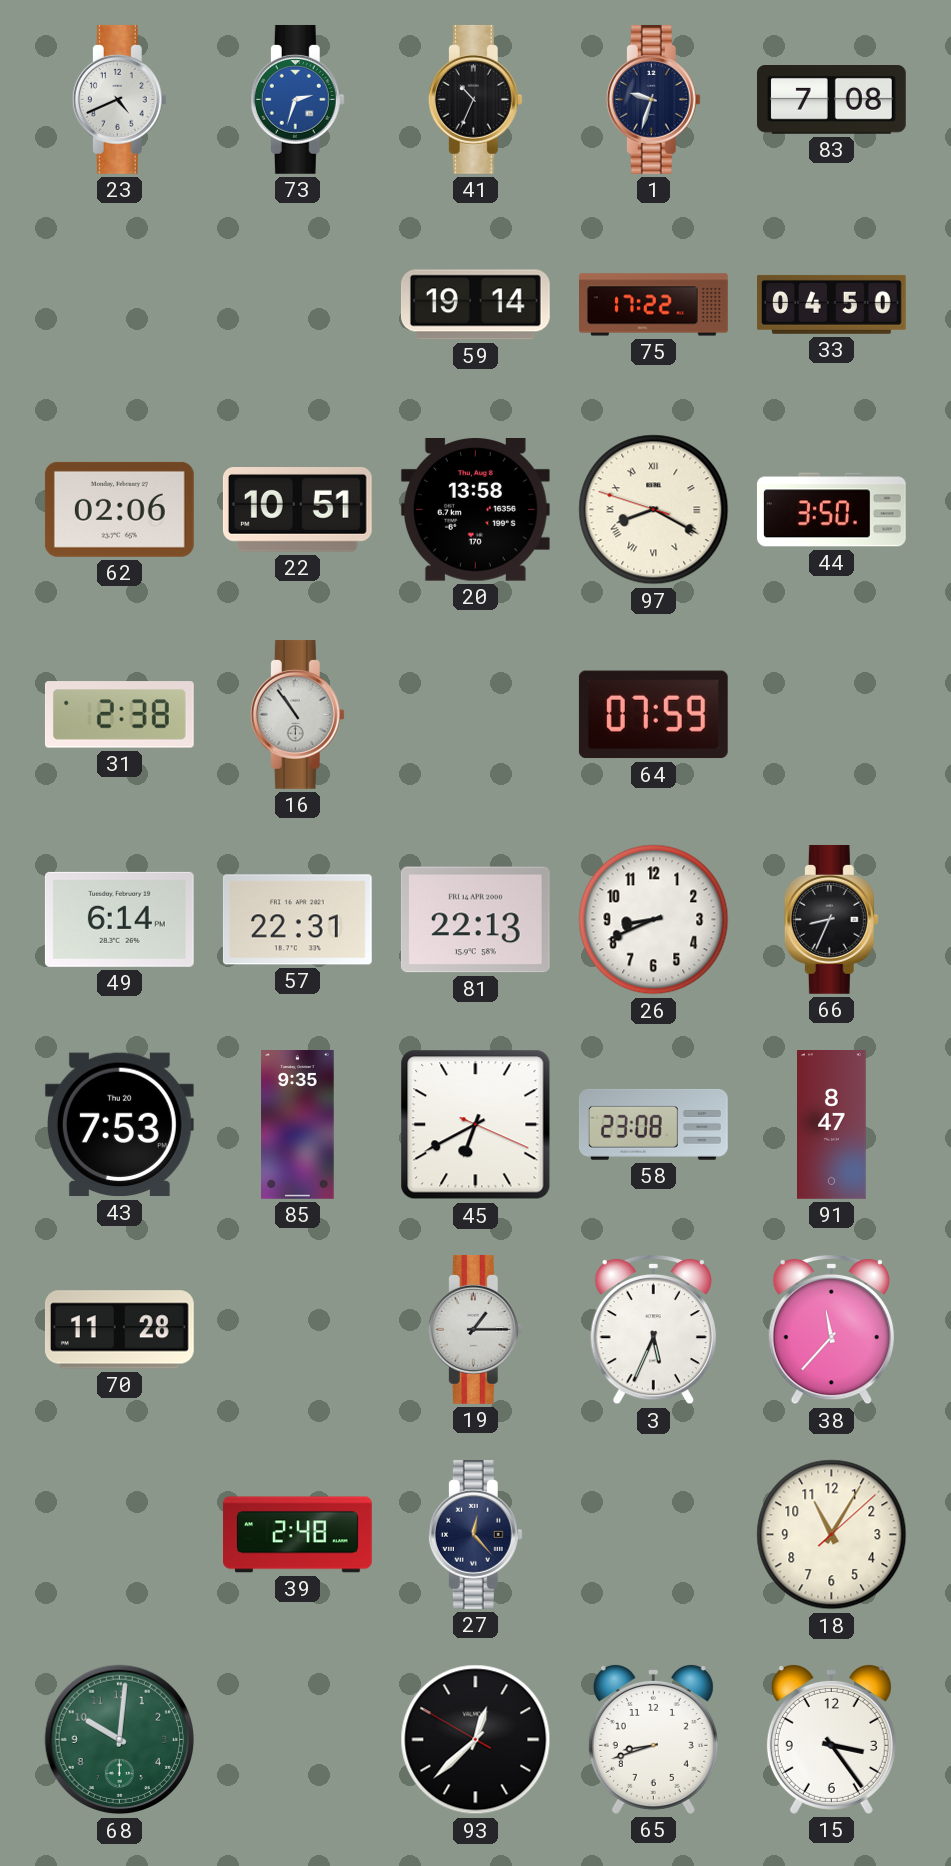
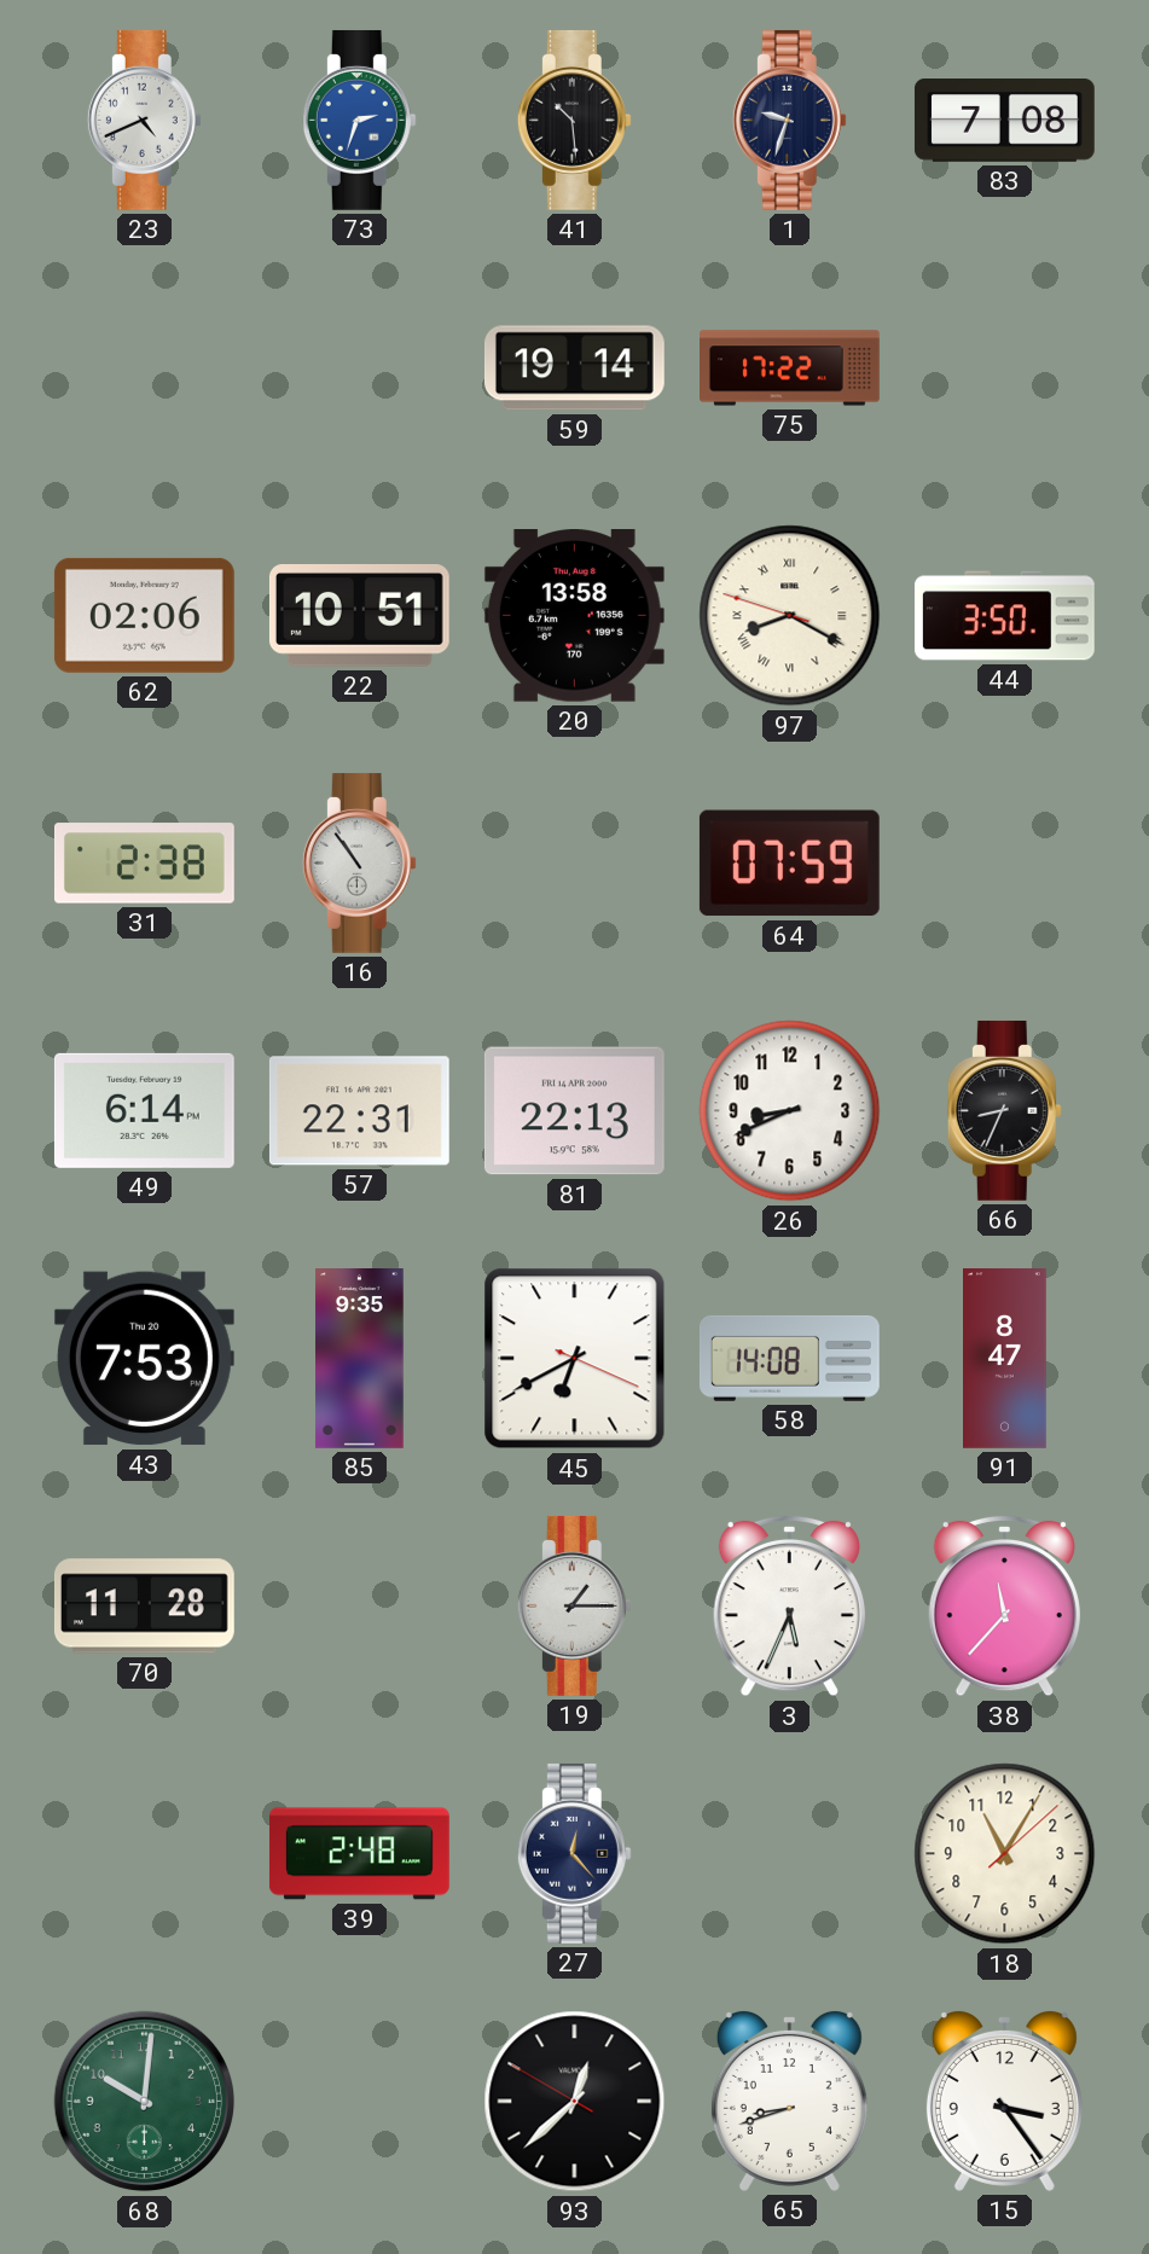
41: 10:34 -> 10:29 (574, 120)
33: 04:50 -> none (831, 304)
58: 23:08 -> 14:08 (789, 1358)
